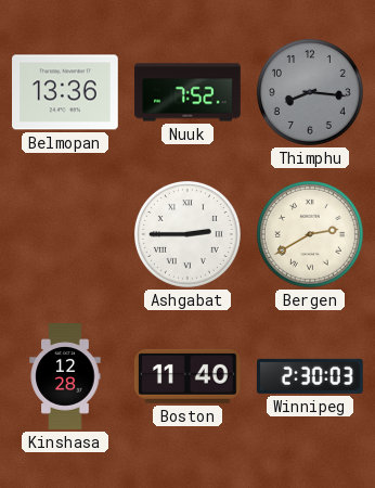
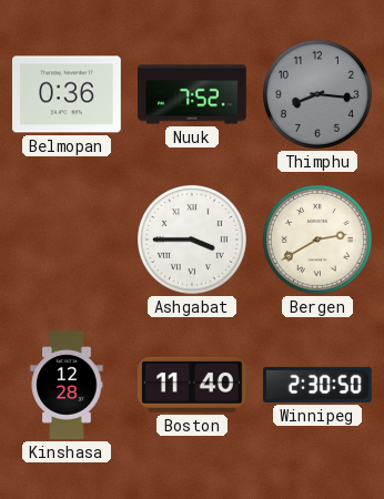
Belmopan: 13:36 -> 0:36 (68, 94)
Ashgabat: 2:45 -> 3:45 (192, 240)
Winnipeg: 2:30:03 -> 2:30:50 (317, 385)
